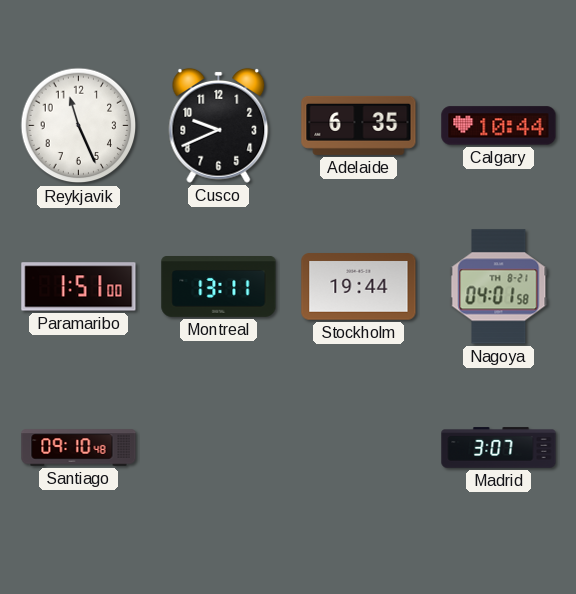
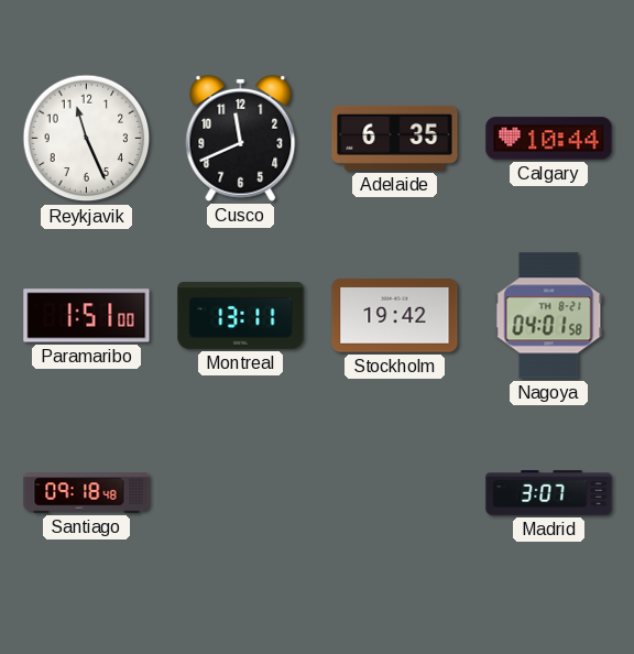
Cusco: 9:41 -> 11:41 (241, 138)
Stockholm: 19:44 -> 19:42 (395, 316)
Santiago: 09:10 -> 09:18 (87, 493)
